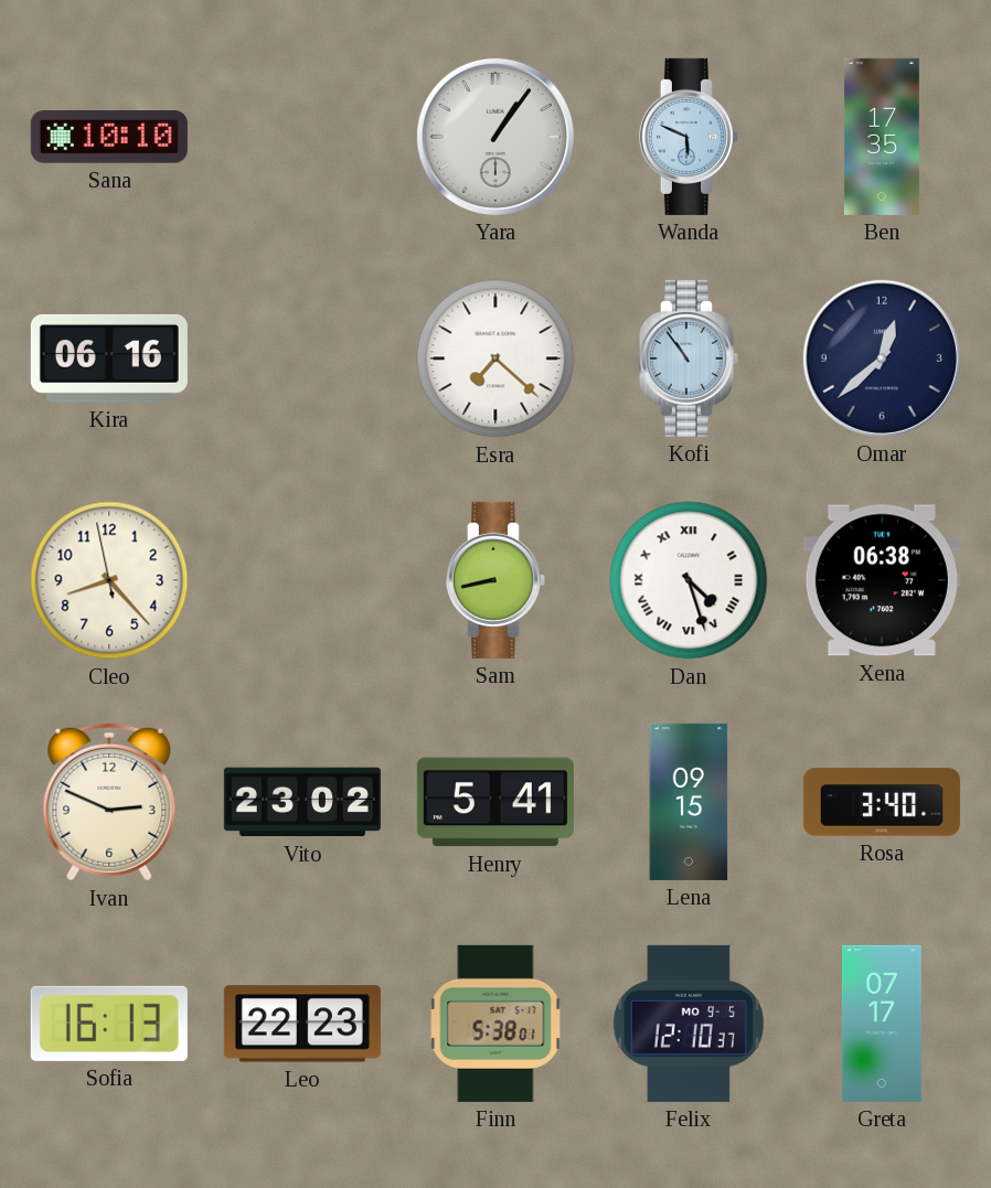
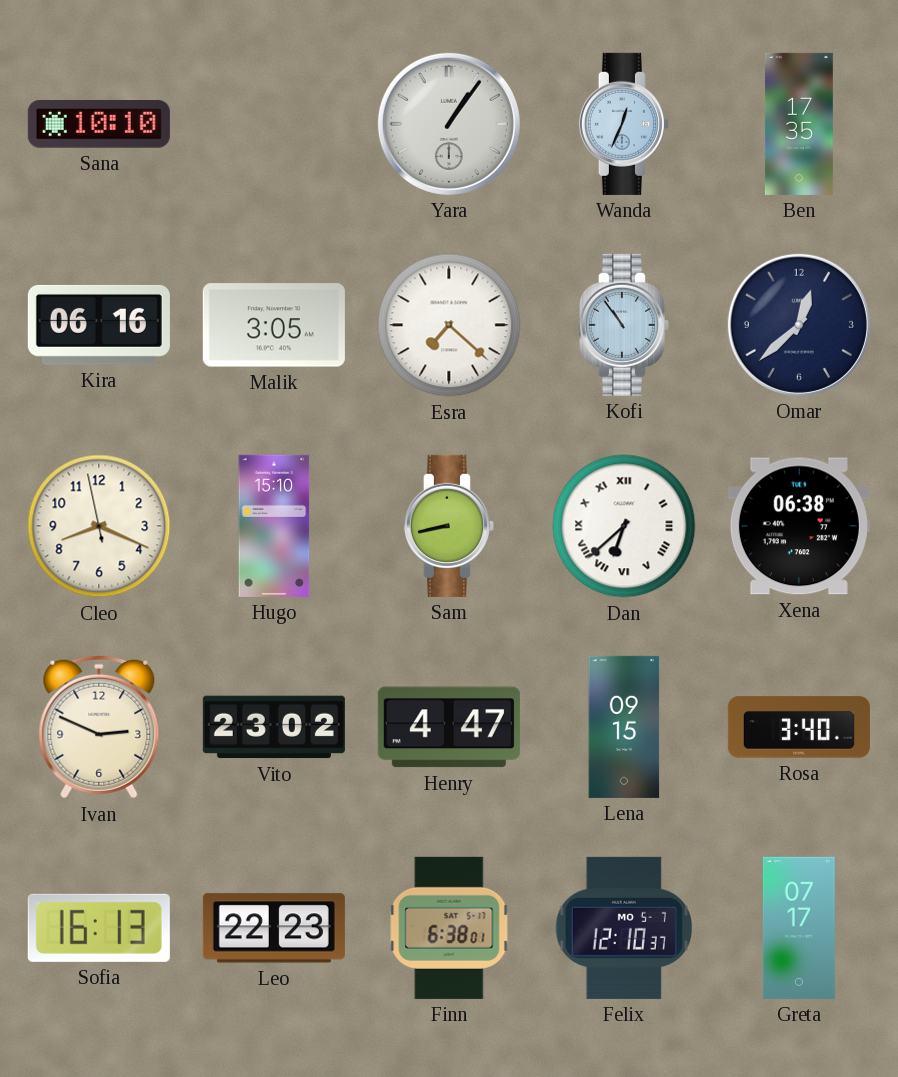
Wanda: 5:49 -> 12:34 (624, 124)
Malik: none -> 3:05 (274, 325)
Cleo: 8:22 -> 8:18 (99, 526)
Hugo: none -> 15:10 (274, 526)
Dan: 4:27 -> 6:38 (624, 526)
Henry: 5:41 -> 4:47 (449, 727)
Finn: 5:38 -> 6:38 (449, 928)
Felix date: MO 9-5 -> MO 5-7 (624, 928)
